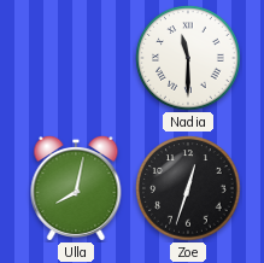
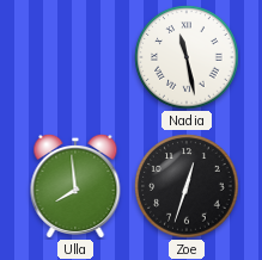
Nadia: 11:30 -> 11:28 (187, 57)
Ulla: 8:02 -> 7:59 (75, 186)
